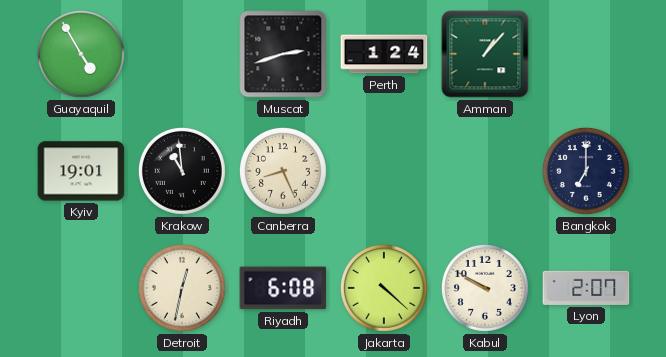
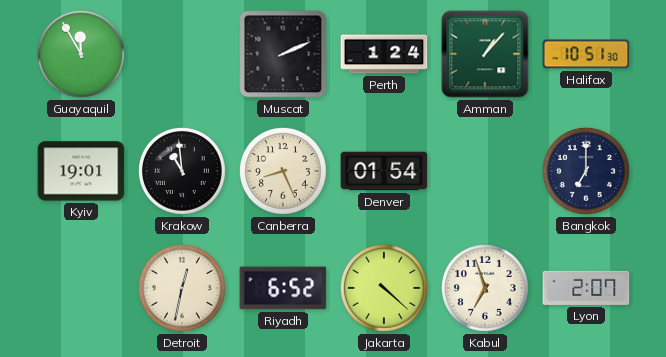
Guayaquil: 4:55 -> 11:55 (81, 54)
Muscat: 2:42 -> 2:11 (283, 54)
Halifax: none -> 10:51 (586, 54)
Denver: none -> 01:54 (384, 171)
Riyadh: 6:08 -> 6:52 (283, 288)
Kabul: 9:50 -> 6:57 (485, 288)
